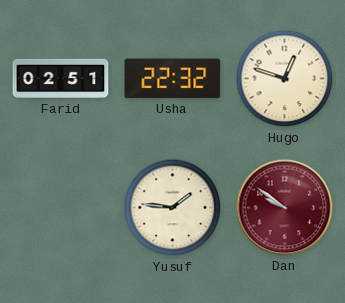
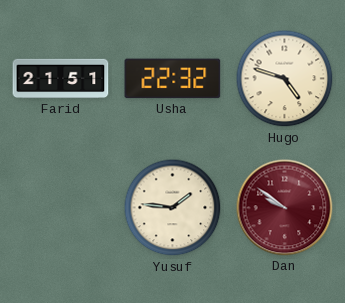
Farid: 02:51 -> 21:51 (61, 79)
Hugo: 12:48 -> 4:48 (285, 79)
